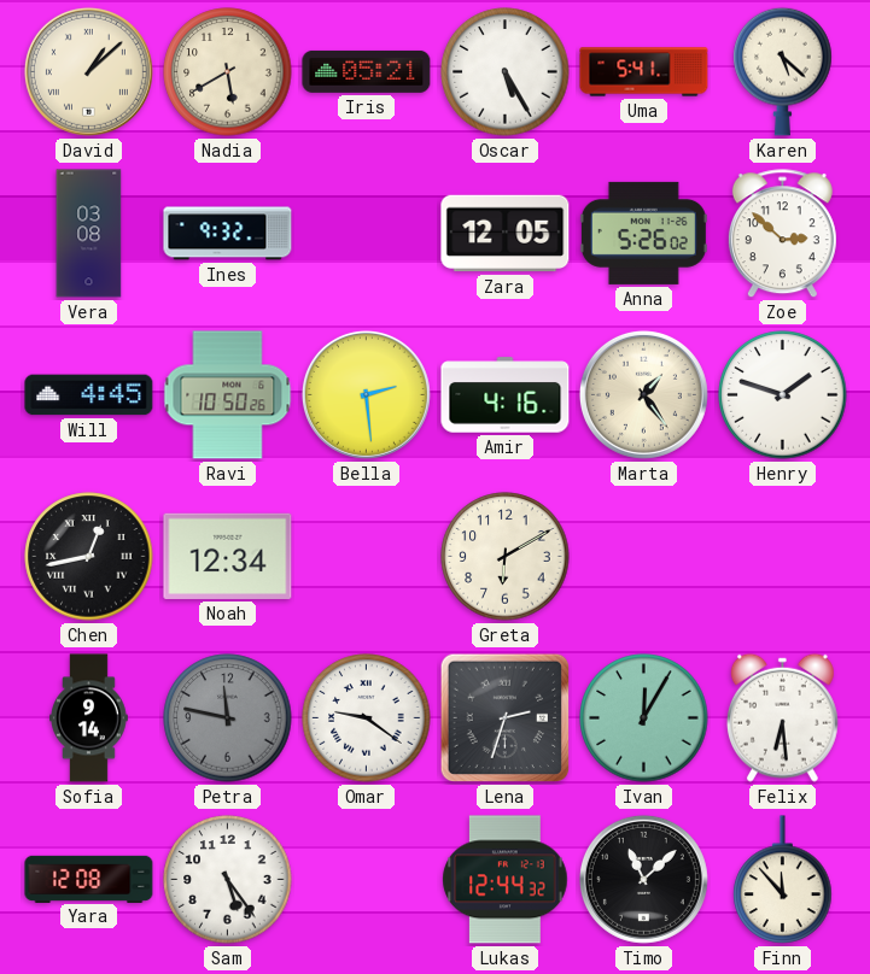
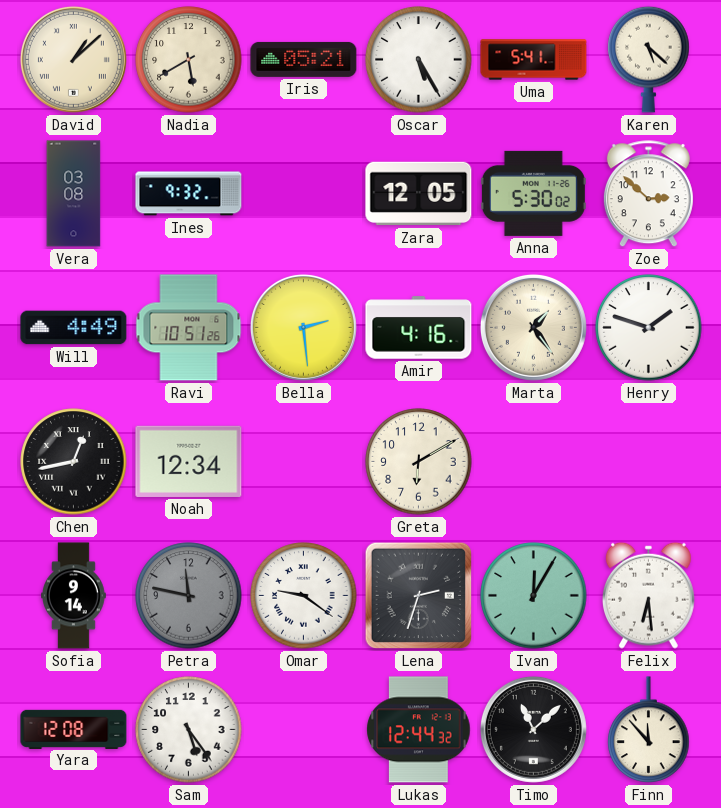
Anna: 5:26 -> 5:30 (533, 193)
Will: 4:45 -> 4:49 (74, 328)
Ravi: 10:50 -> 10:51 (189, 328)
